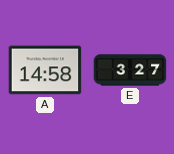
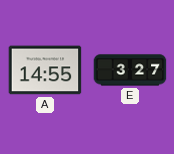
A: 14:58 -> 14:55 (45, 70)
